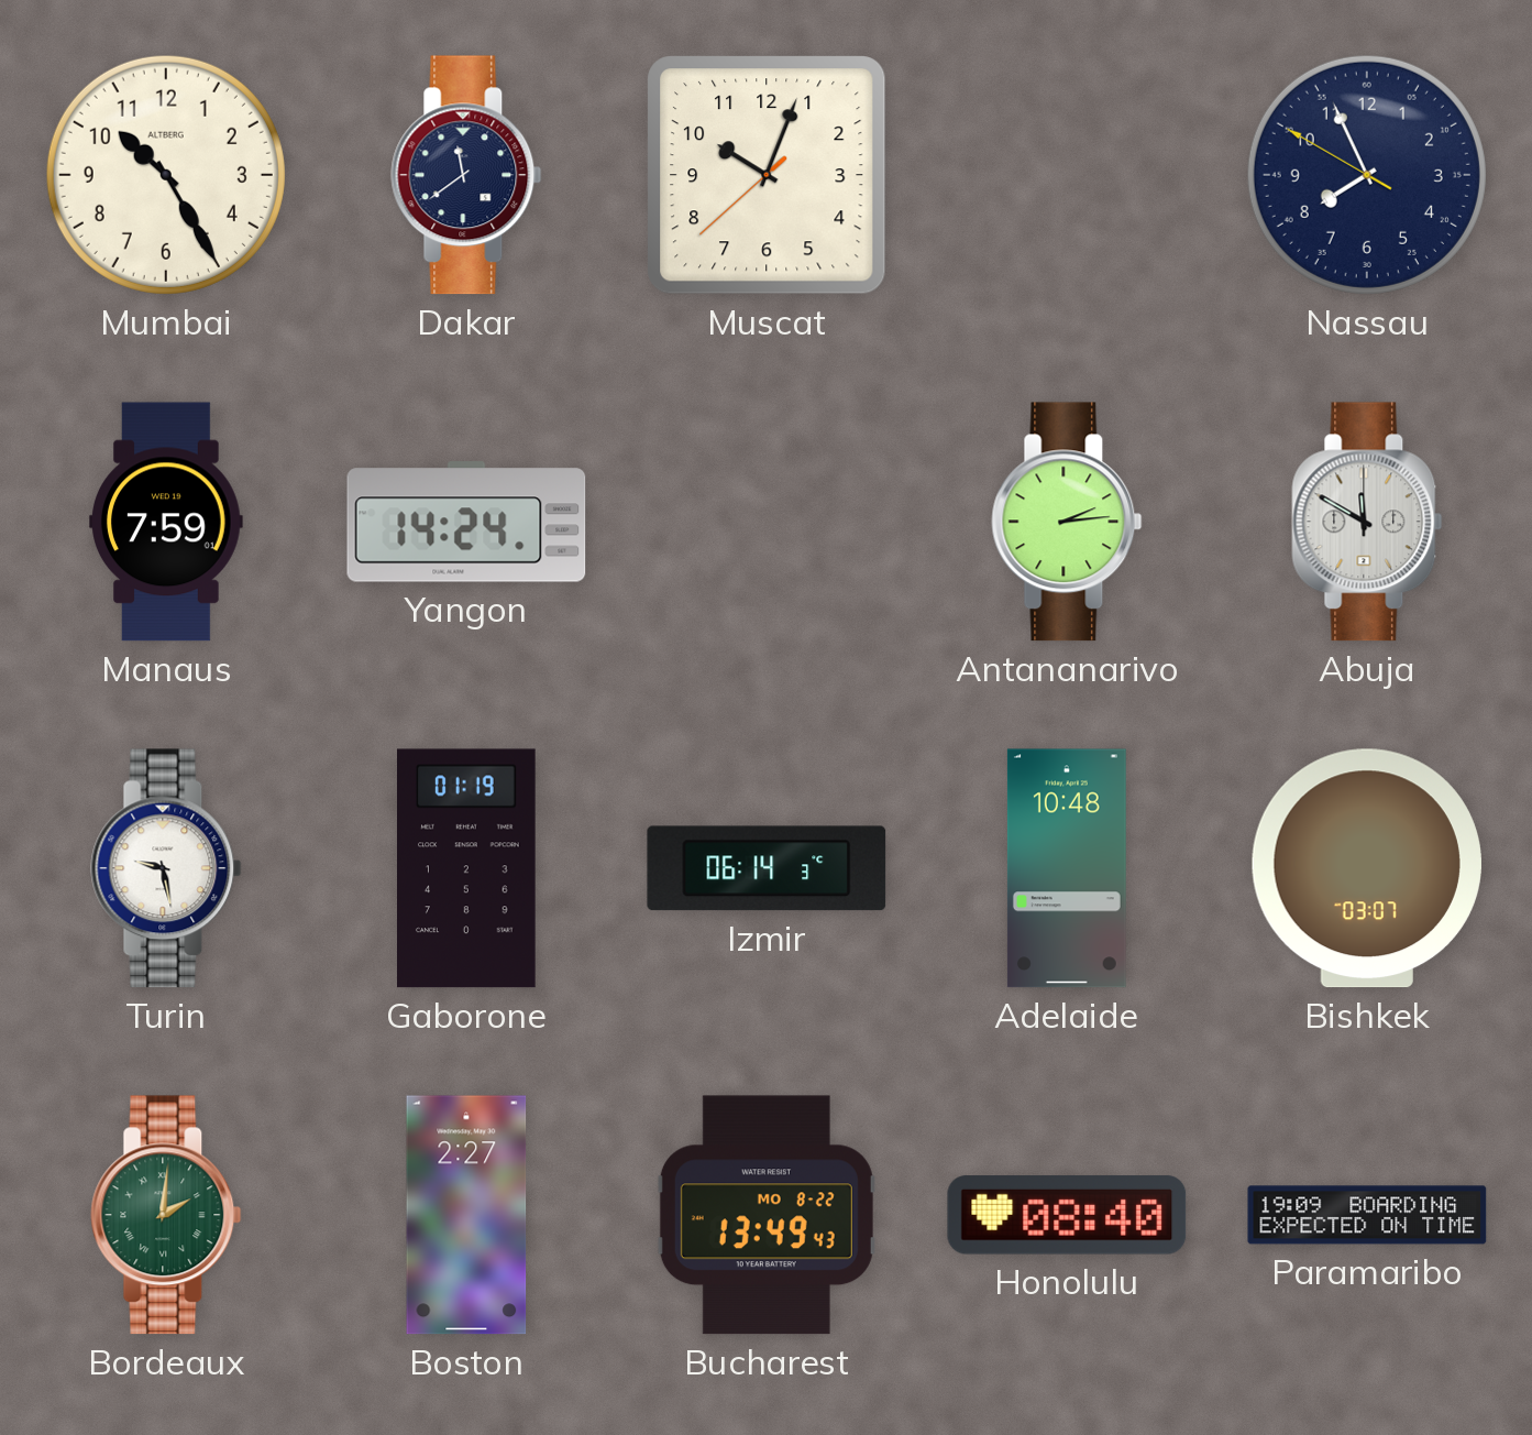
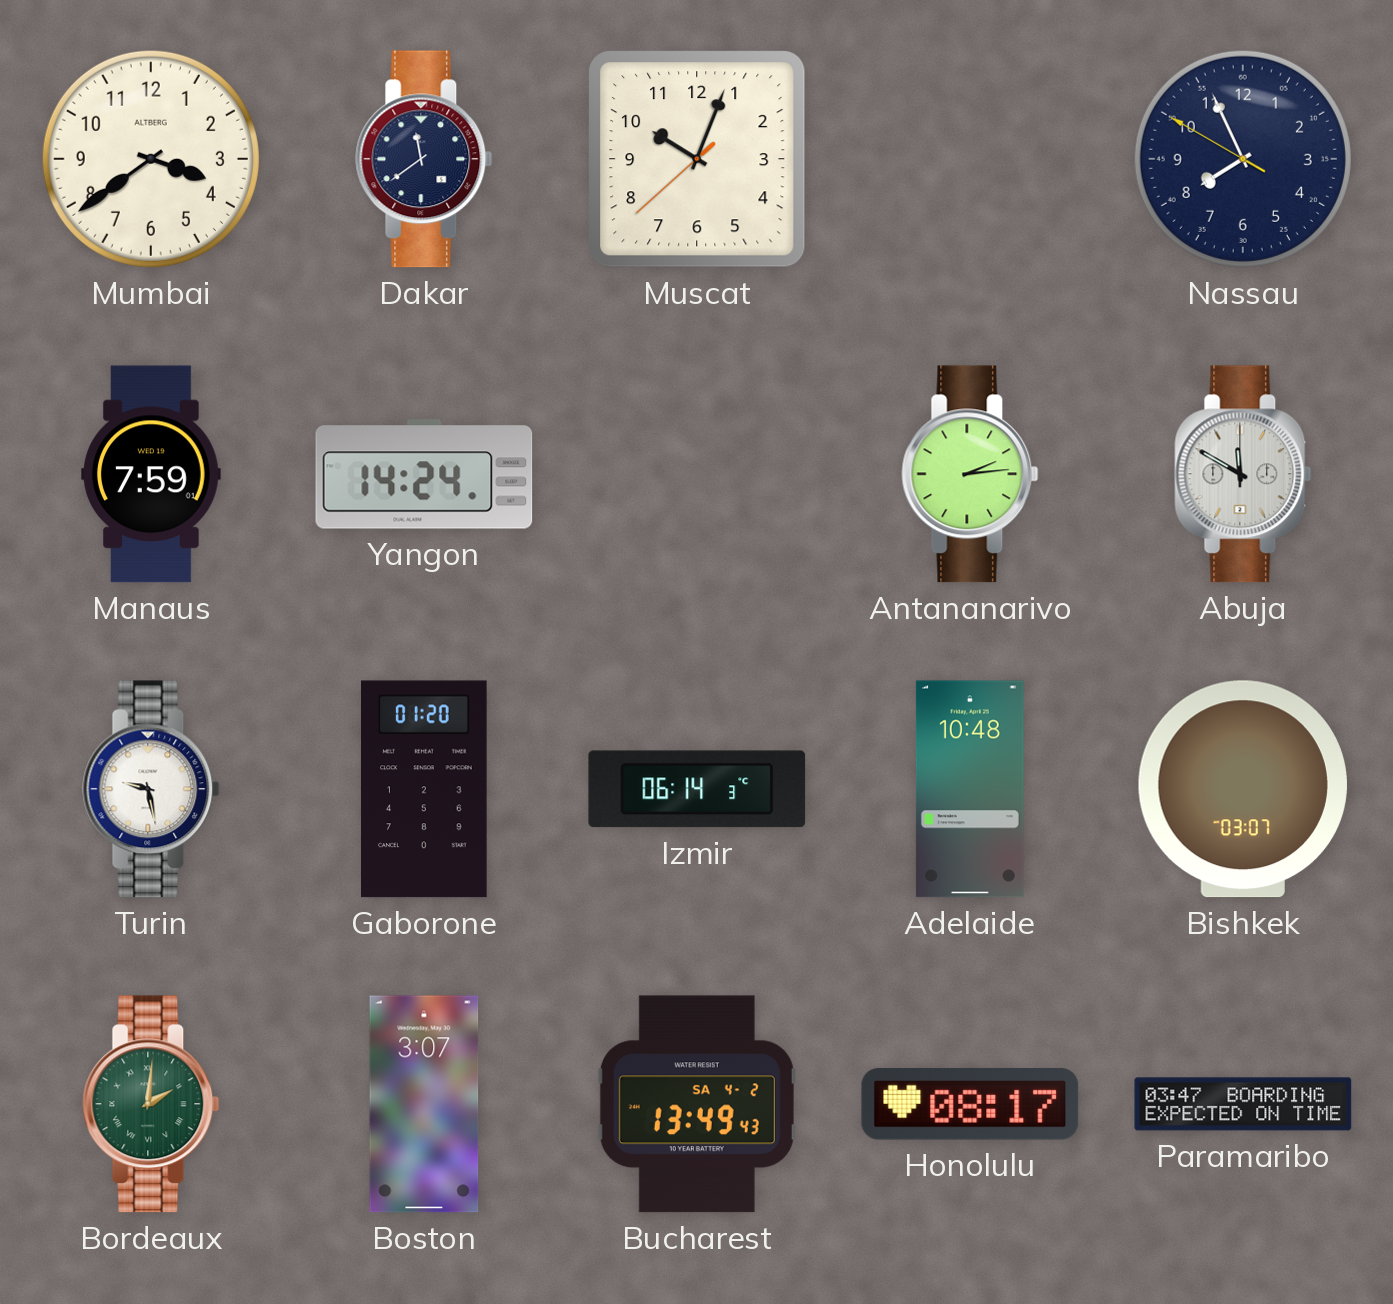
Mumbai: 10:25 -> 3:39 (151, 159)
Gaborone: 01:19 -> 01:20 (425, 789)
Boston: 2:27 -> 3:07 (424, 1104)
Bucharest date: MO 8-22 -> SA 4-2 (697, 1104)
Honolulu: 08:40 -> 08:17 (970, 1104)
Paramaribo: 19:09 -> 03:47 (1243, 1104)
